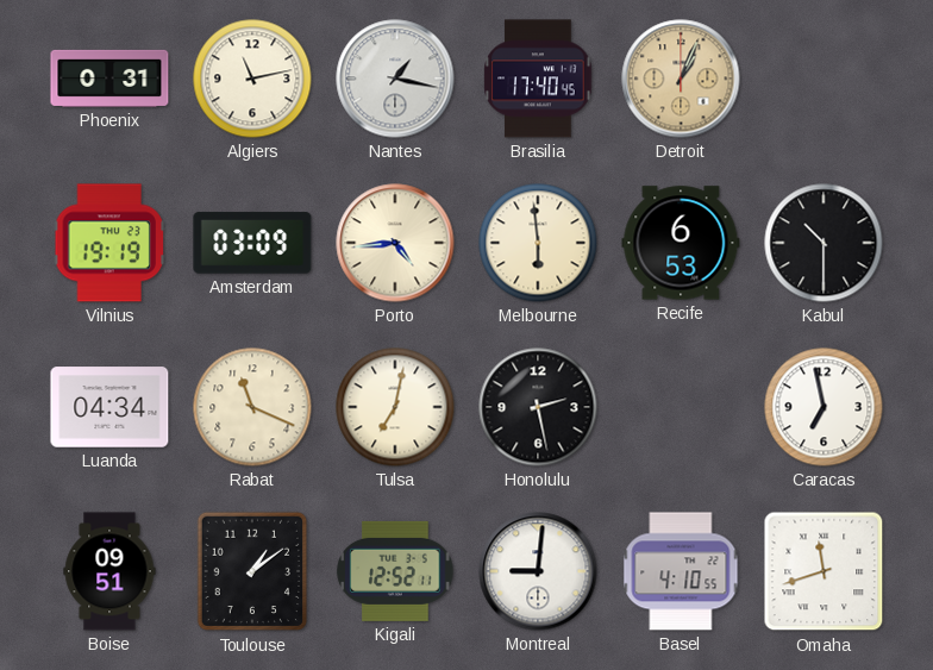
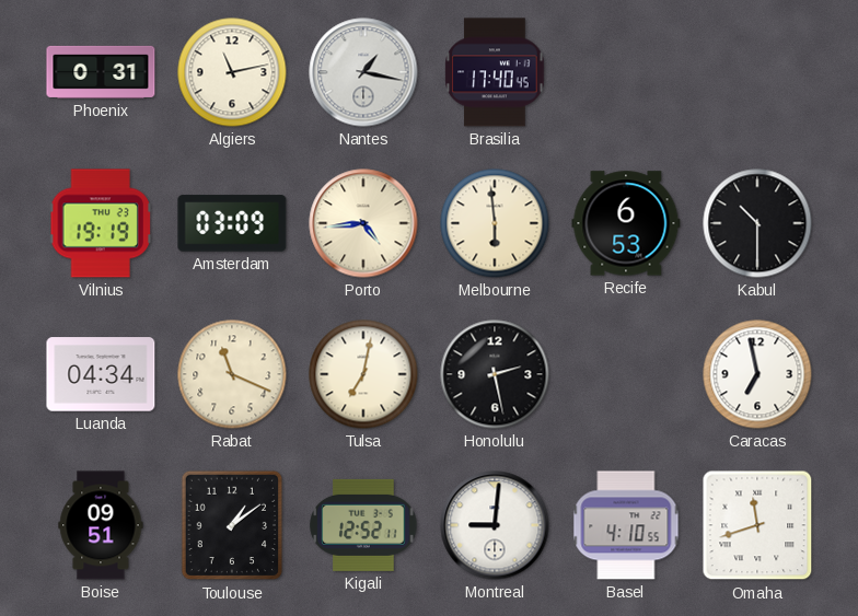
Detroit: 1:04 -> none (681, 79)
